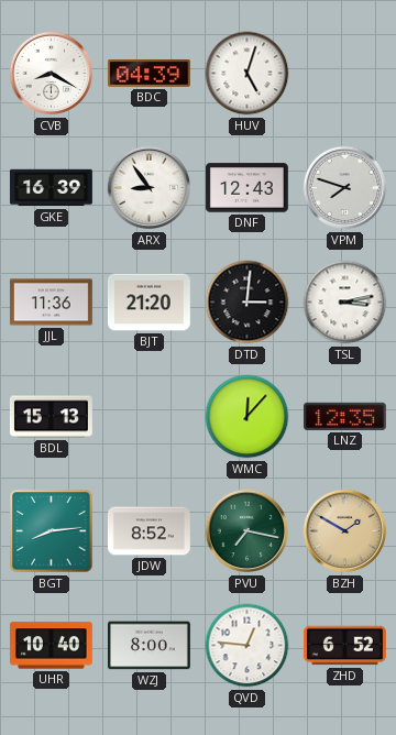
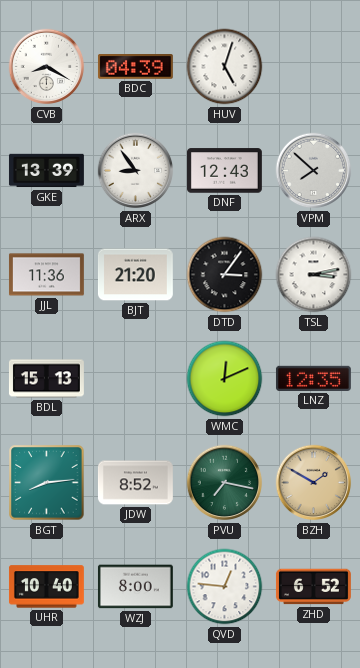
GKE: 16:39 -> 13:39 (46, 171)
VPM: 7:48 -> 7:52 (314, 171)
DTD: 3:01 -> 3:06 (225, 275)
WMC: 12:07 -> 12:11 (225, 379)
